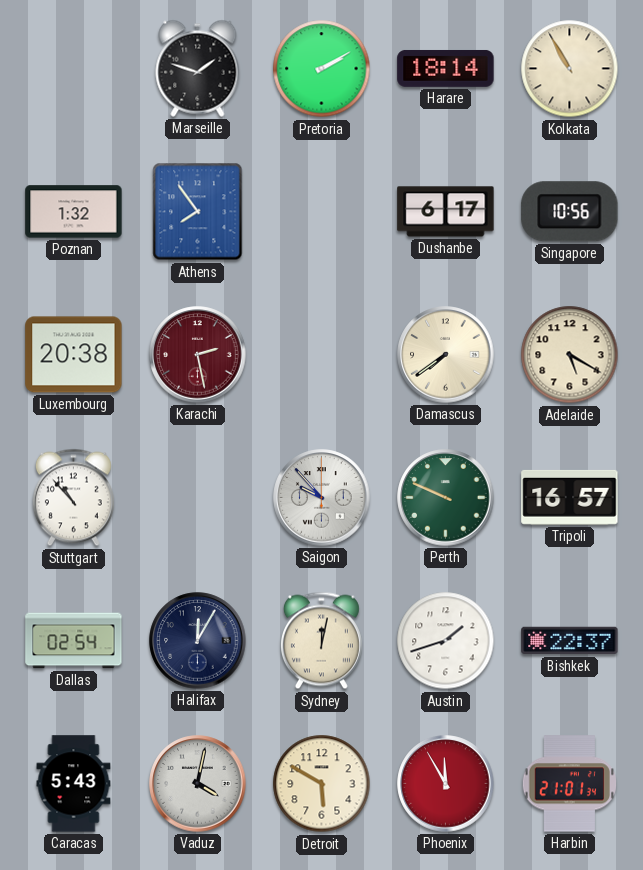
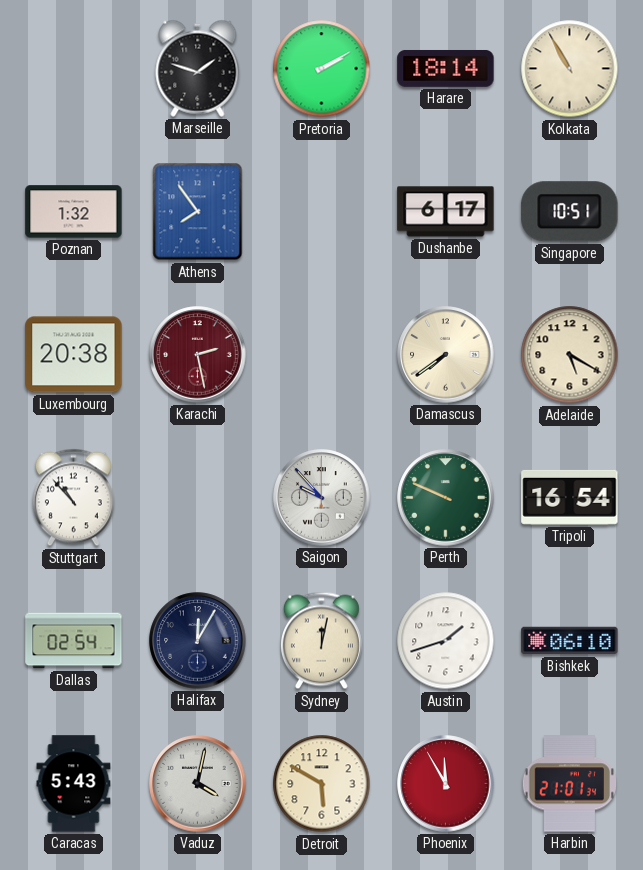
Singapore: 10:56 -> 10:51 (570, 212)
Tripoli: 16:57 -> 16:54 (570, 497)
Bishkek: 22:37 -> 06:10 (570, 641)
